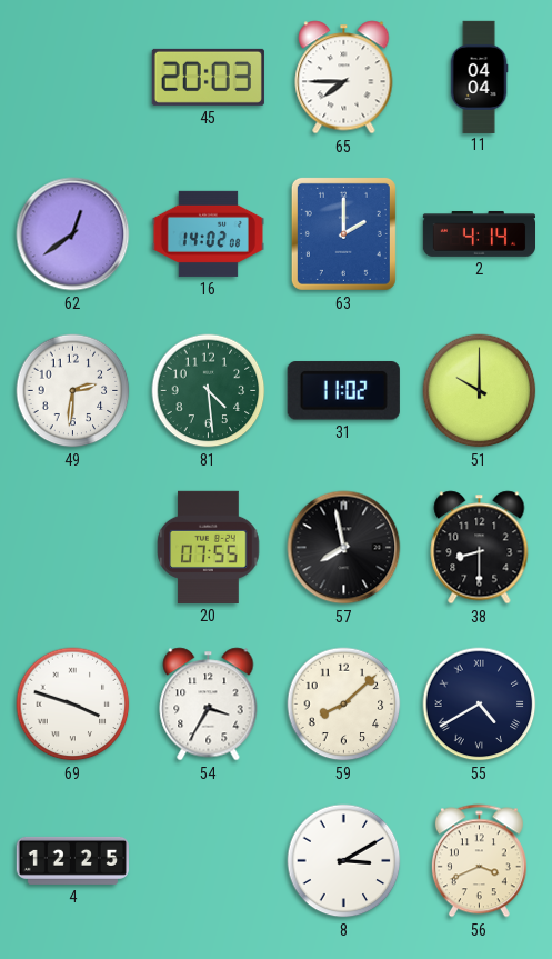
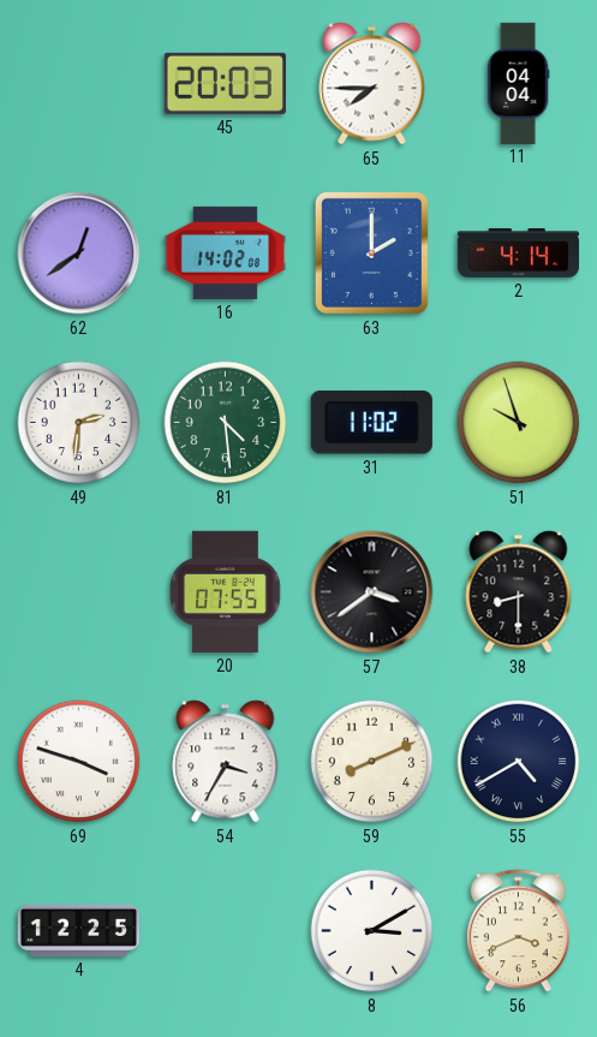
51: 10:00 -> 9:57 (519, 423)
57: 7:58 -> 3:39 (372, 592)
59: 8:08 -> 8:11 (372, 762)
